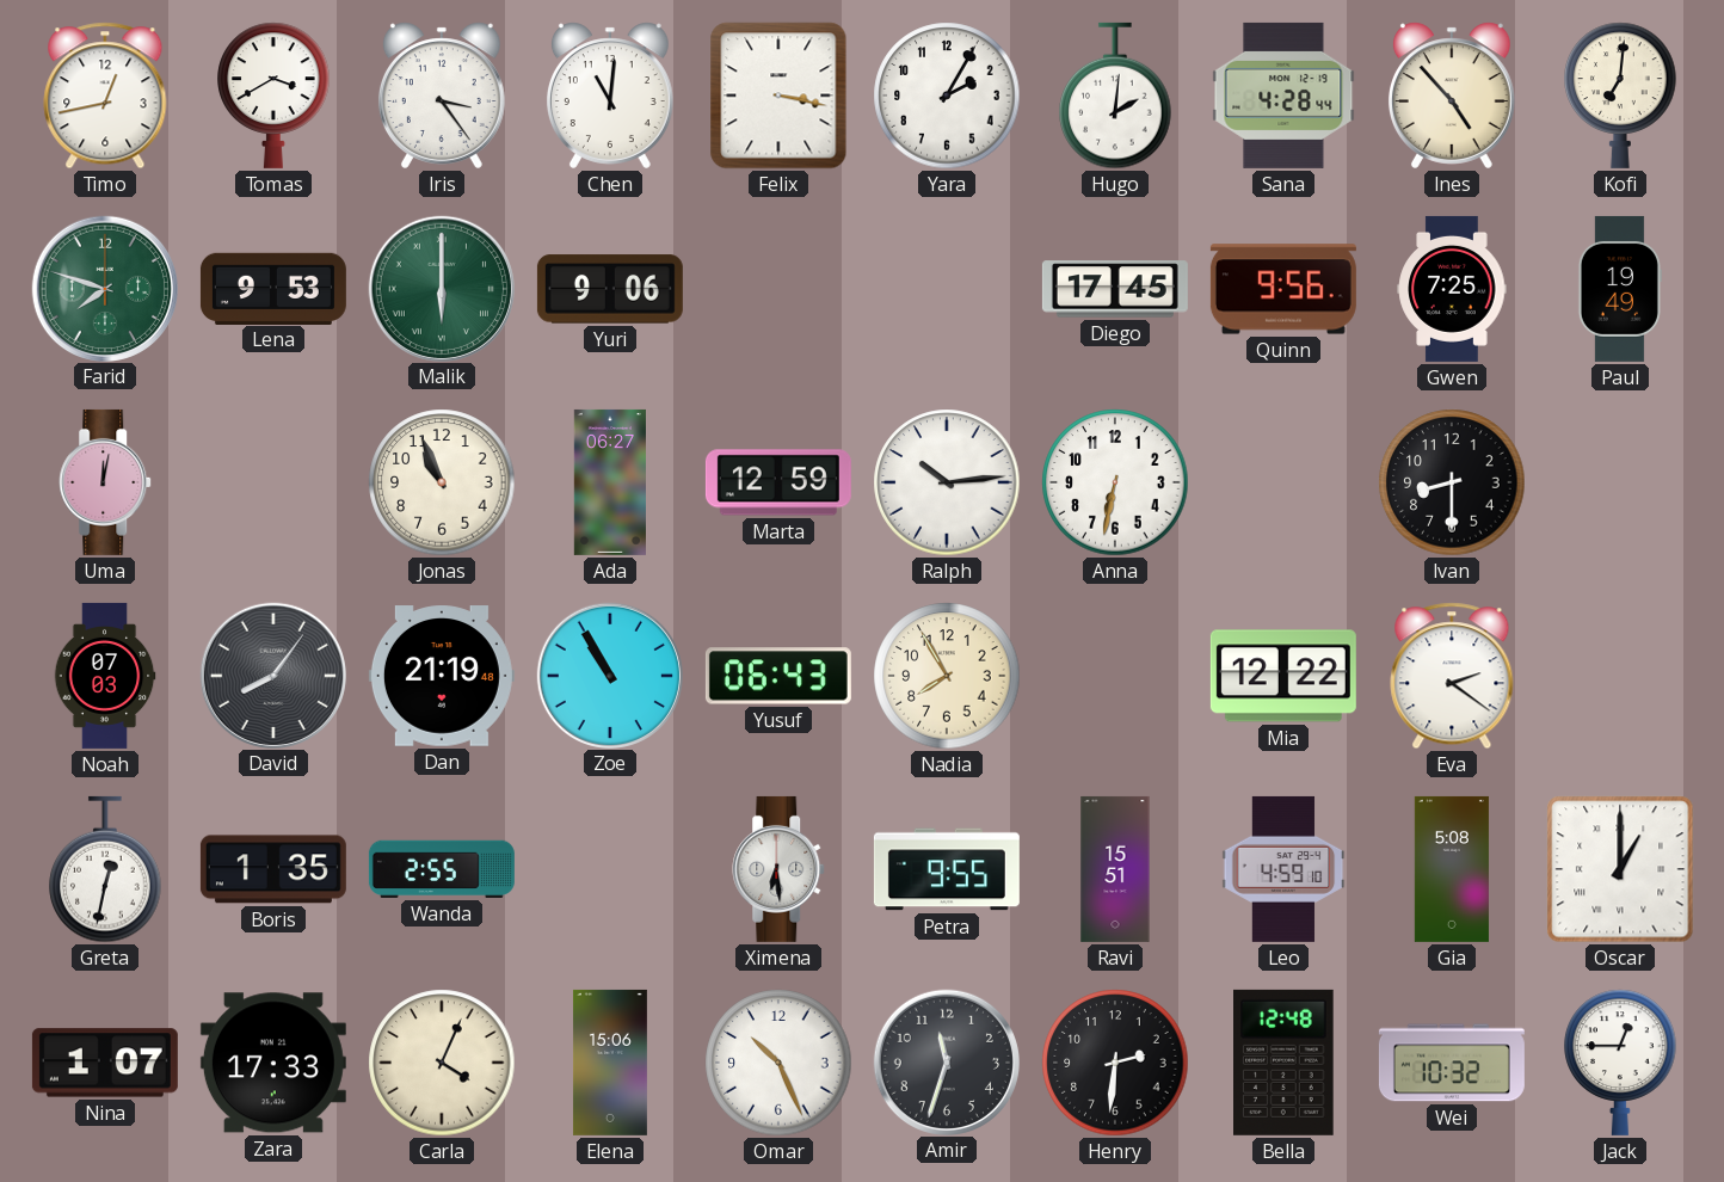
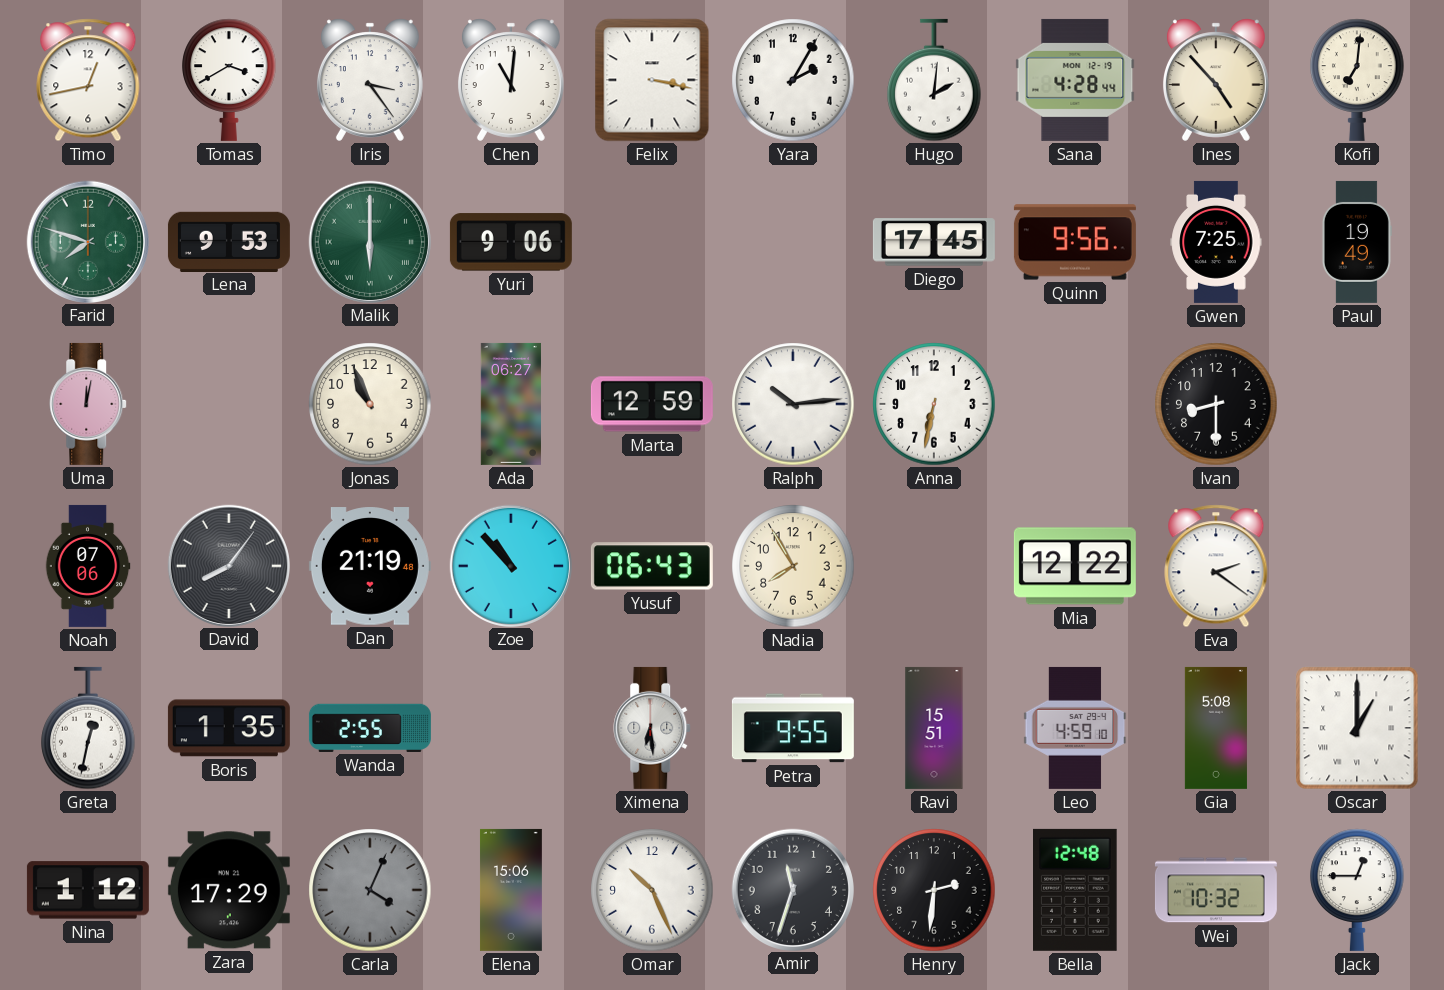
Noah: 07:03 -> 07:06 (88, 566)
Zoe: 10:55 -> 10:53 (510, 565)
Nina: 1:07 -> 1:12 (88, 890)
Zara: 17:33 -> 17:29 (229, 890)
Carla dial: cream -> grey (370, 890)
